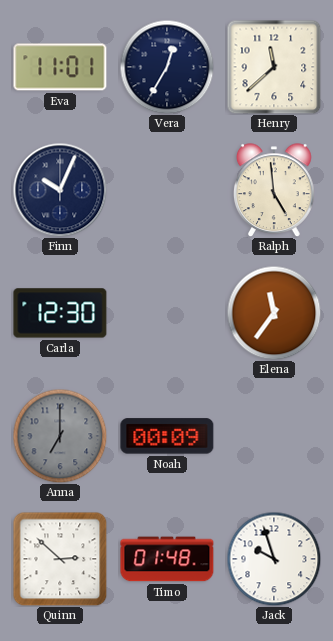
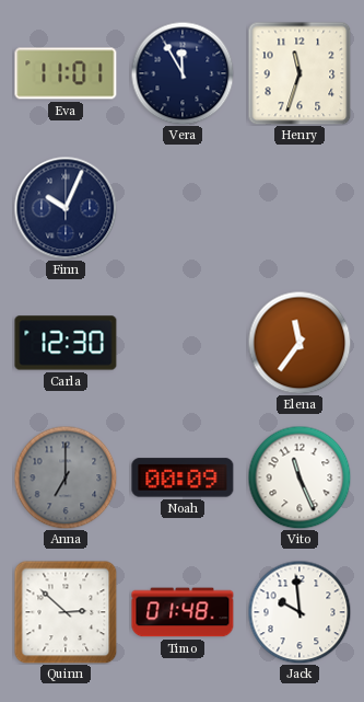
Vera: 12:35 -> 11:55 (183, 73)
Henry: 11:38 -> 11:33 (300, 73)
Ralph: 4:59 -> none (275, 190)
Vito: none -> 11:26 (300, 477)
Jack: 9:57 -> 9:59 (300, 612)
